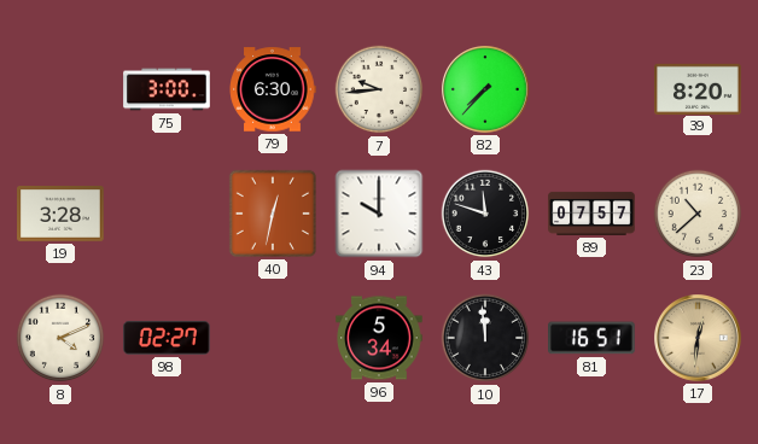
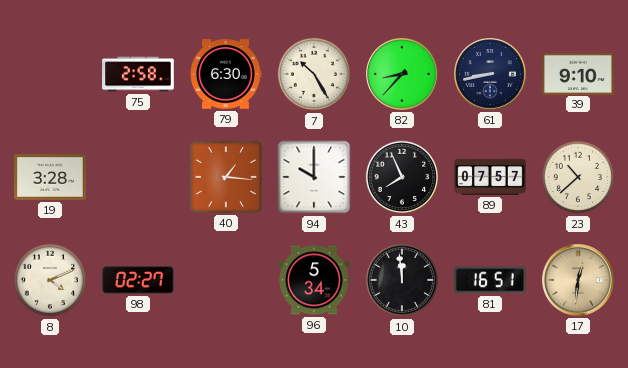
75: 3:00 -> 2:58 (138, 74)
7: 9:44 -> 10:25 (314, 74)
82: 7:37 -> 8:37 (403, 75)
61: none -> 8:43 (491, 75)
39: 8:20 -> 9:10 (578, 73)
40: 12:32 -> 1:16 (226, 177)
43: 11:48 -> 7:56 (402, 177)
